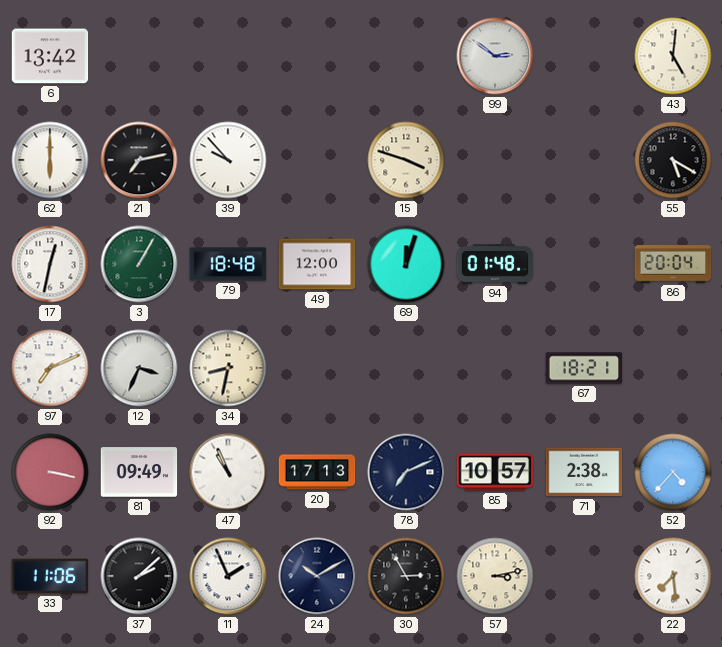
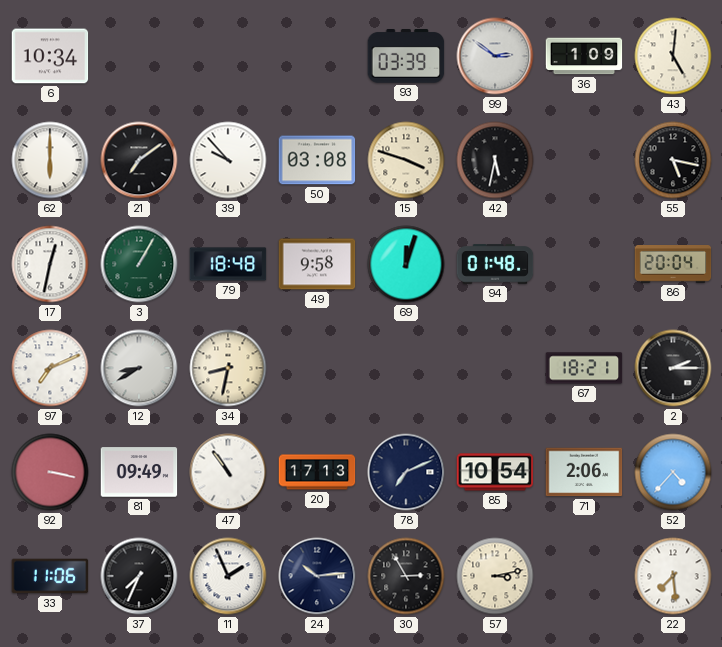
6: 13:42 -> 10:34 (50, 56)
93: none -> 03:39 (406, 57)
36: none -> 1:09 (584, 56)
21: 7:13 -> 7:09 (139, 160)
50: none -> 03:08 (317, 160)
42: none -> 5:32 (495, 160)
55: 5:20 -> 5:17 (673, 160)
49: 12:00 -> 9:58 (317, 264)
12: 3:34 -> 8:40 (139, 368)
2: none -> 2:15 (673, 368)
47: 10:56 -> 10:54 (228, 472)
85: 10:57 -> 10:54 (495, 472)
71: 2:38 -> 2:06 (584, 472)
37: 2:08 -> 7:34 (139, 576)
24: 10:10 -> 10:14 (317, 576)
